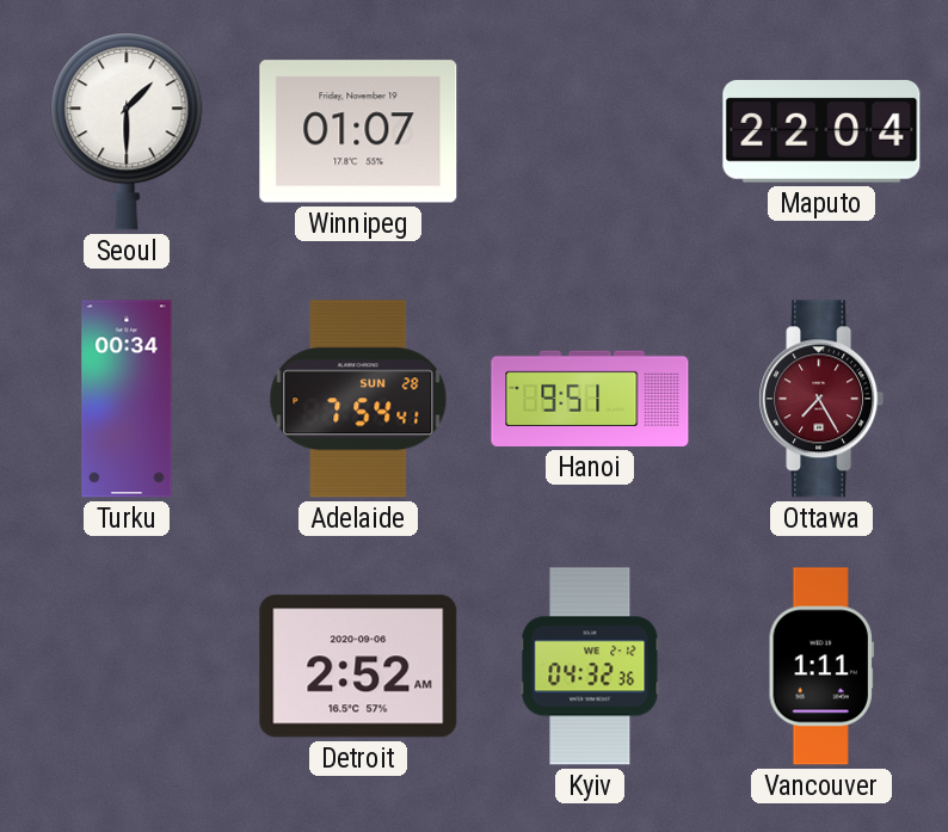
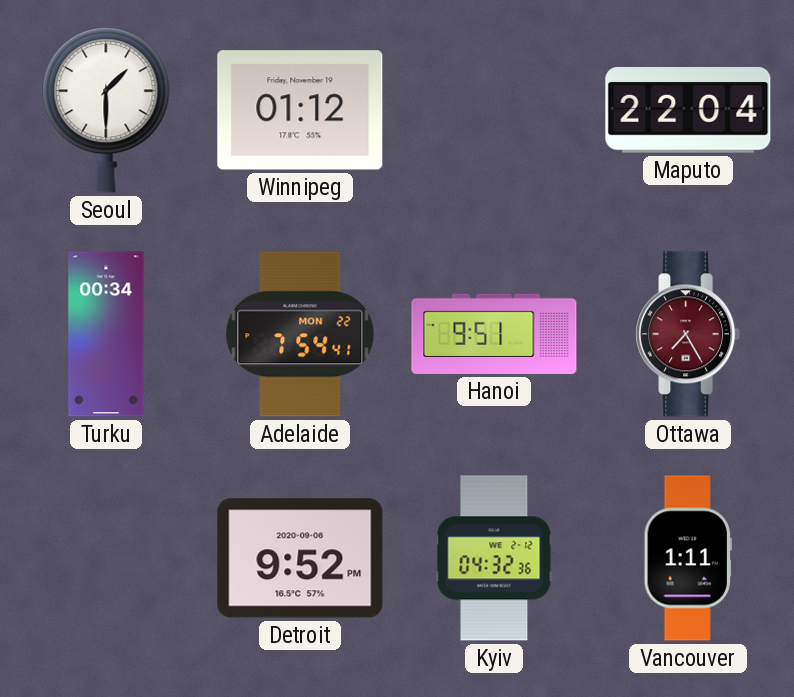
Winnipeg: 01:07 -> 01:12 (300, 110)
Adelaide date: SUN 28 -> MON 22 (300, 334)
Detroit: 2:52 -> 9:52 (300, 558)
